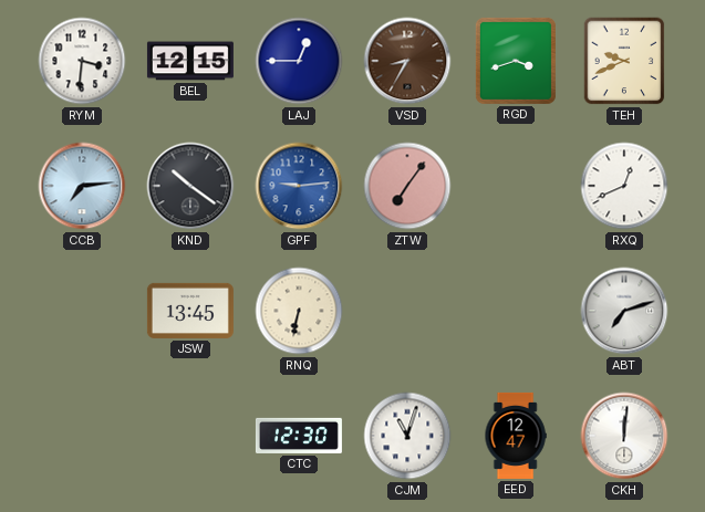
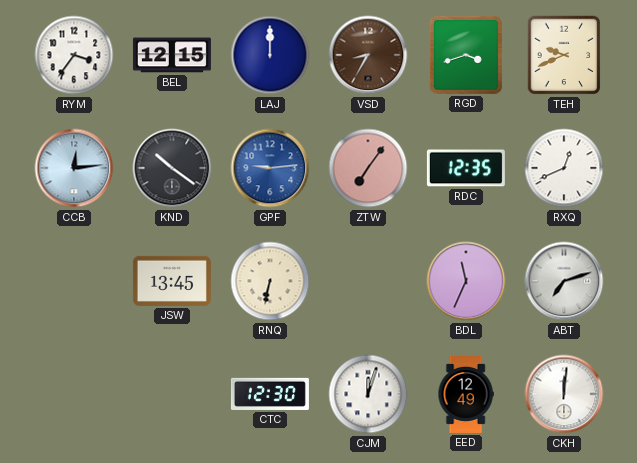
RYM: 3:31 -> 3:36 (74, 55)
LAJ: 12:45 -> 12:00 (270, 55)
CCB: 7:14 -> 12:14 (74, 168)
RDC: none -> 12:35 (466, 168)
BDL: none -> 11:34 (466, 281)
CJM: 11:03 -> 12:03 (368, 394)
EED: 12:47 -> 12:49 (466, 394)
